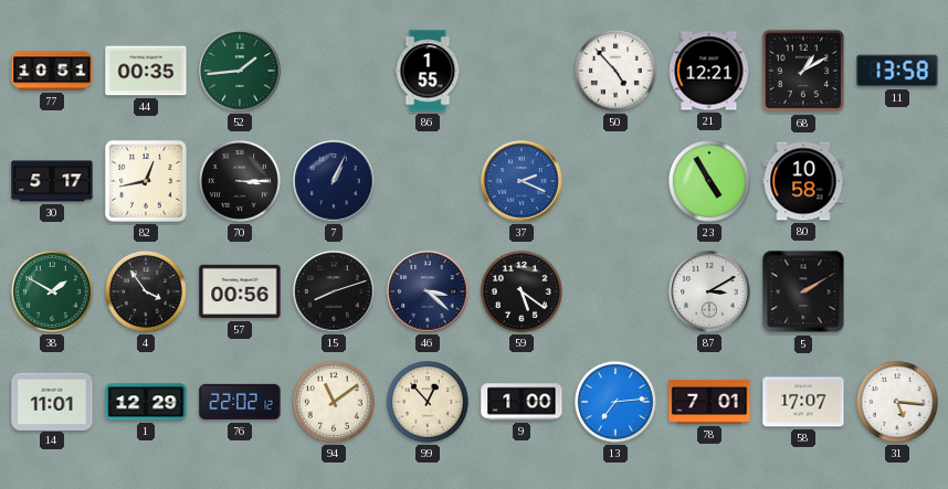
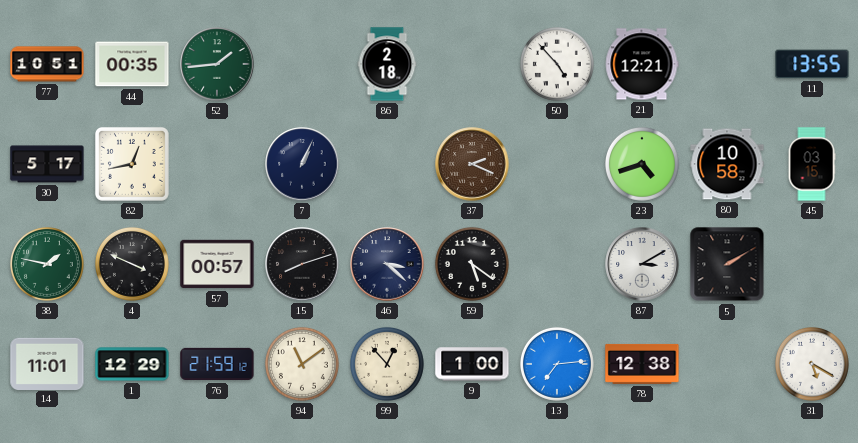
86: 1:55 -> 2:18 (387, 64)
68: 1:10 -> none (803, 71)
11: 13:58 -> 13:55 (812, 64)
70: 3:15 -> none (240, 181)
37 dial: blue -> brown (472, 164)
23: 4:55 -> 4:42 (642, 164)
45: none -> 03:15 (812, 164)
38: 1:50 -> 1:47 (47, 264)
4: 3:54 -> 3:49 (132, 264)
57: 00:56 -> 00:57 (217, 264)
76: 22:02 -> 21:59 (217, 364)
78: 7:01 -> 12:38 (642, 364)
58: 17:07 -> none (803, 402)
31: 5:16 -> 5:20 (812, 364)
